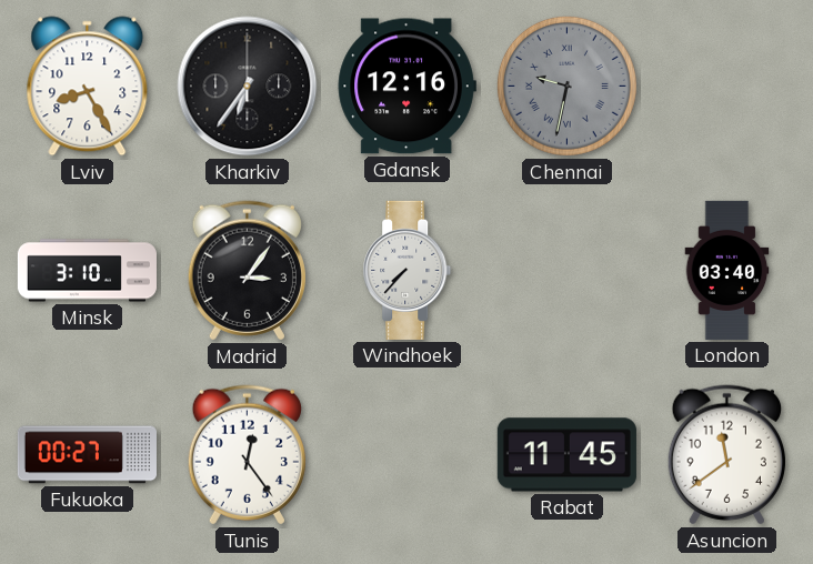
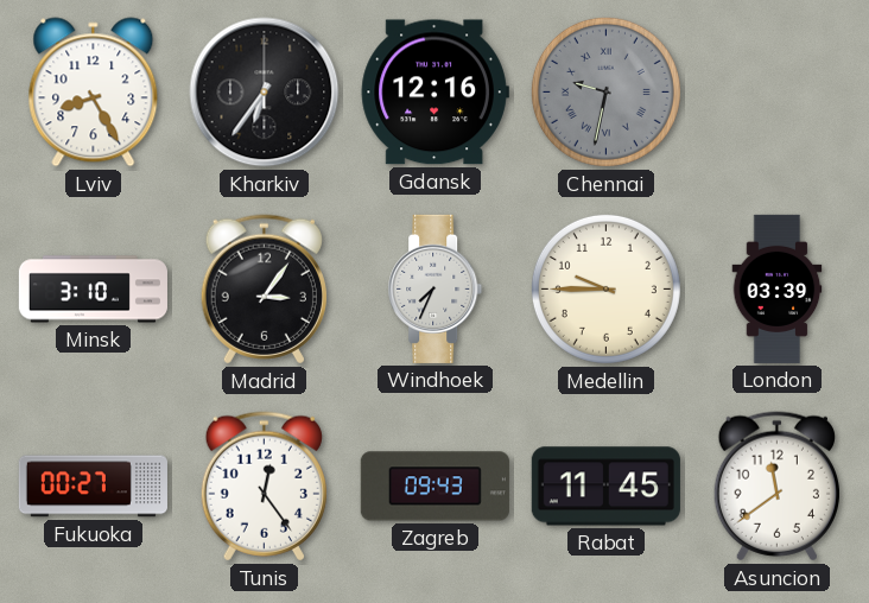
Windhoek: 7:37 -> 7:34 (436, 288)
Medellin: none -> 9:45 (605, 288)
London: 03:40 -> 03:39 (778, 288)
Zagreb: none -> 09:43 (434, 487)
